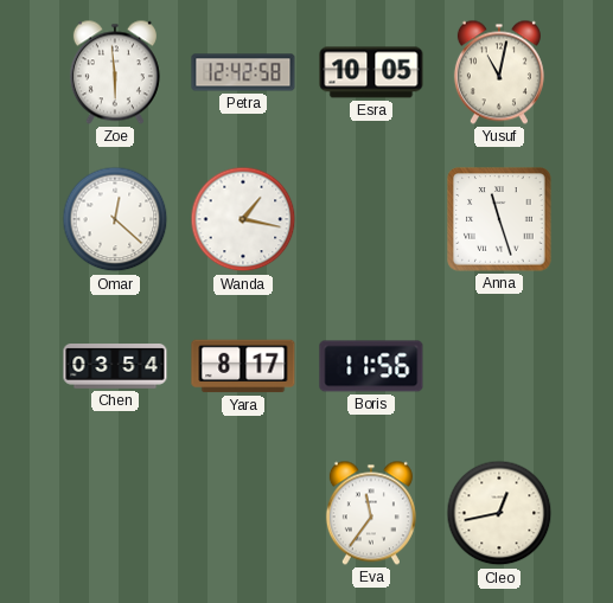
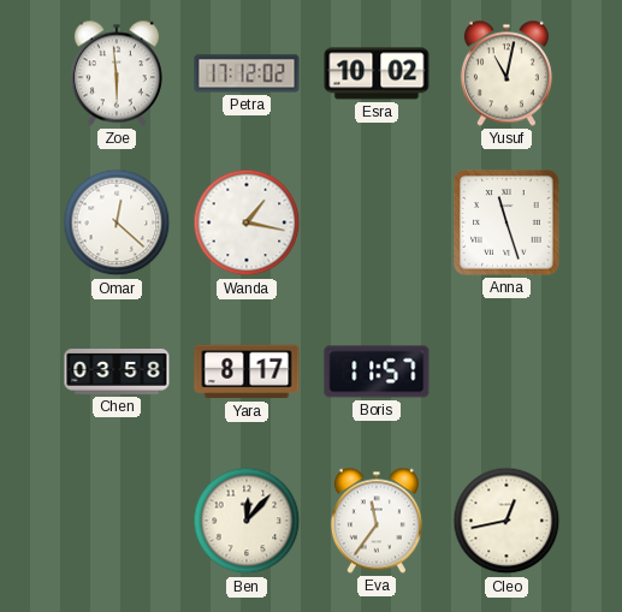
Petra: 12:42 -> 17:12 (247, 73)
Esra: 10:05 -> 10:02 (377, 73)
Chen: 03:54 -> 03:58 (117, 373)
Boris: 11:56 -> 11:57 (377, 372)
Ben: none -> 12:07 (247, 521)
